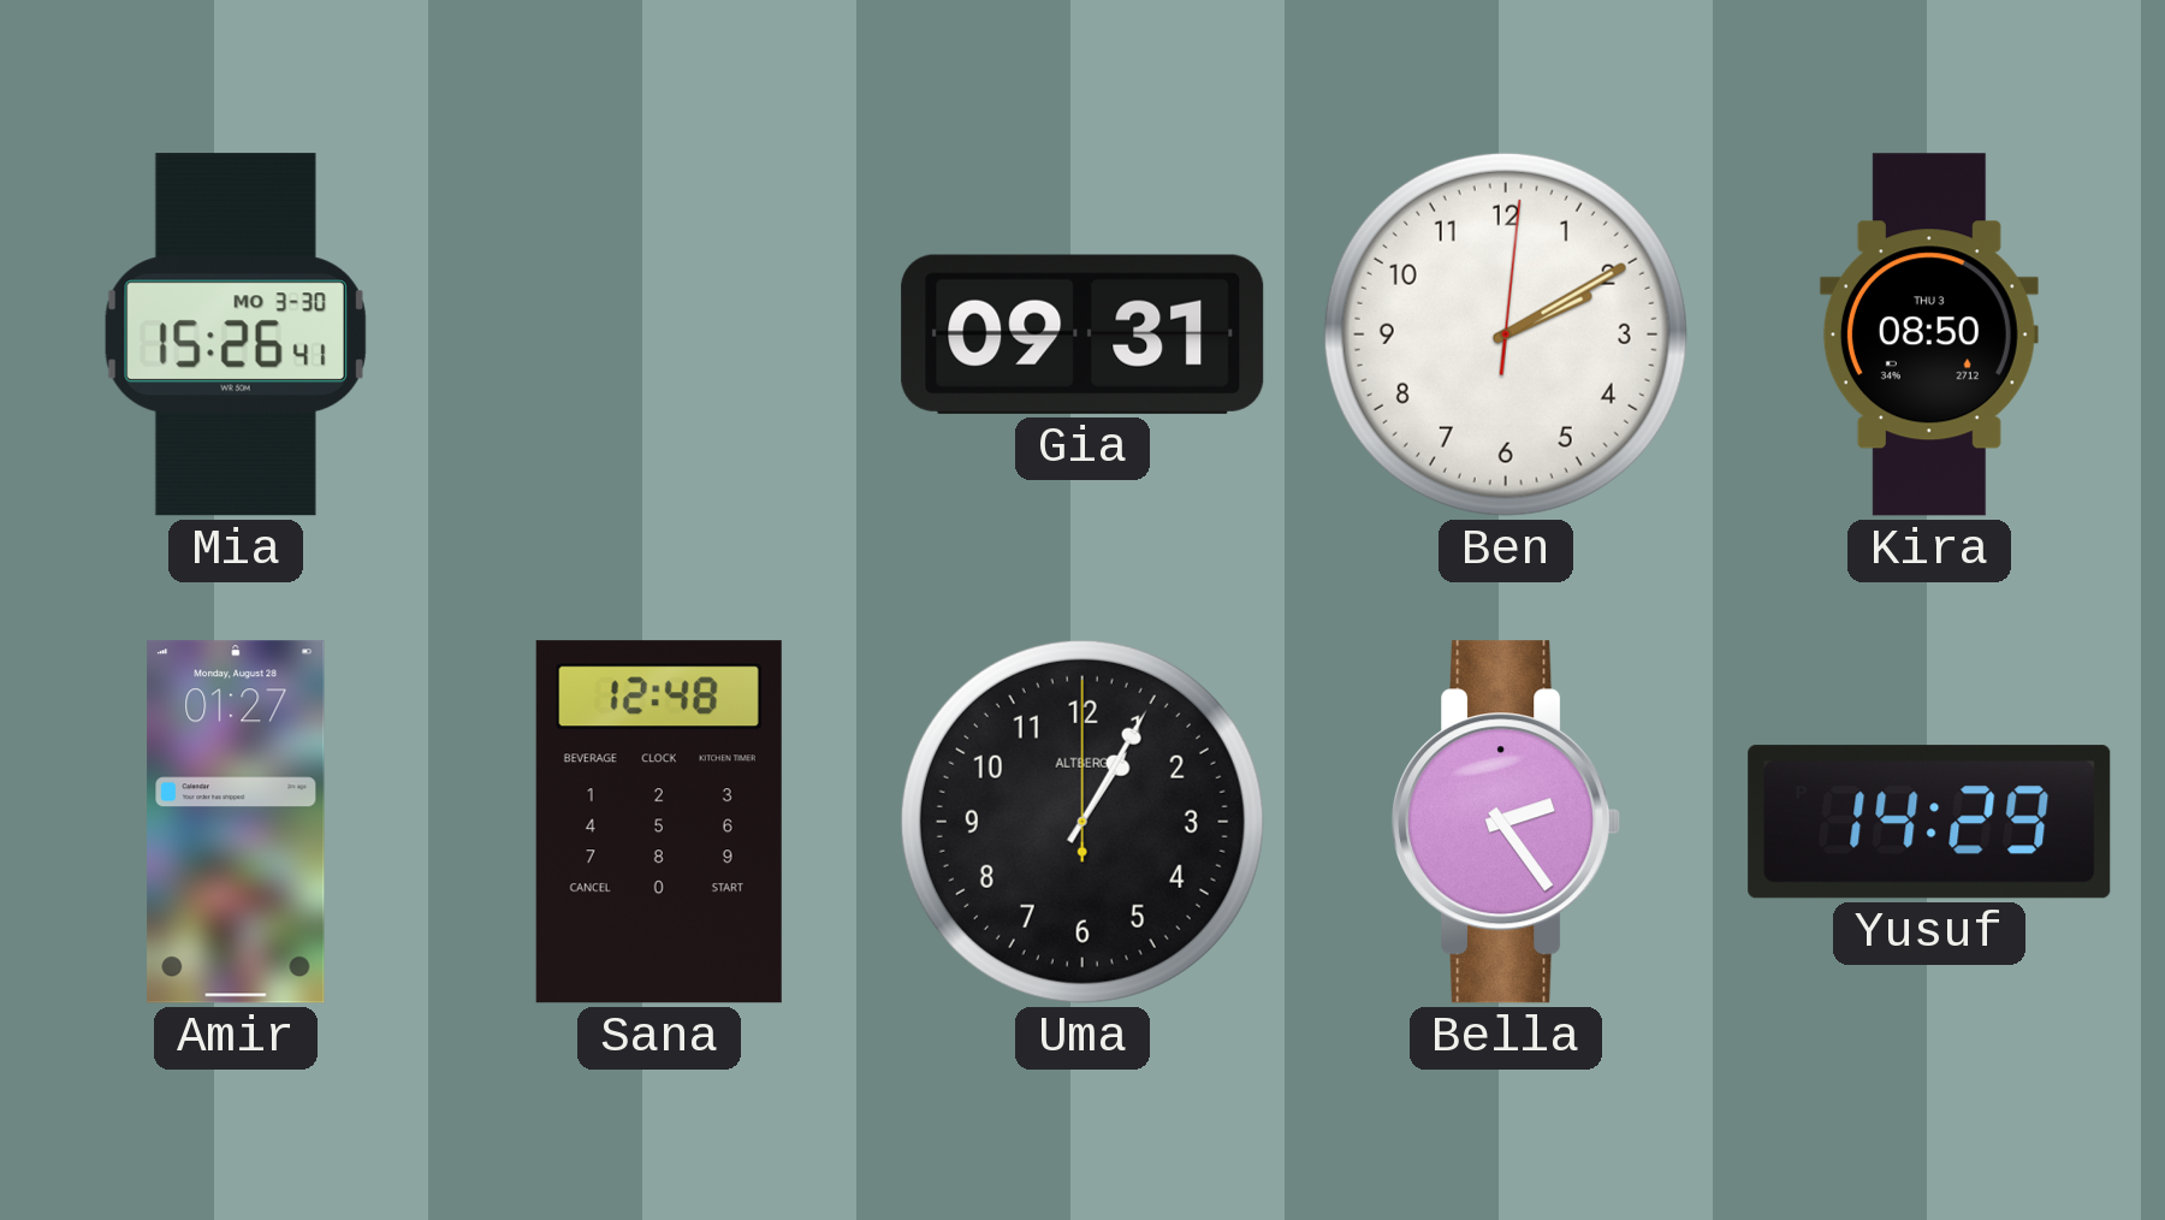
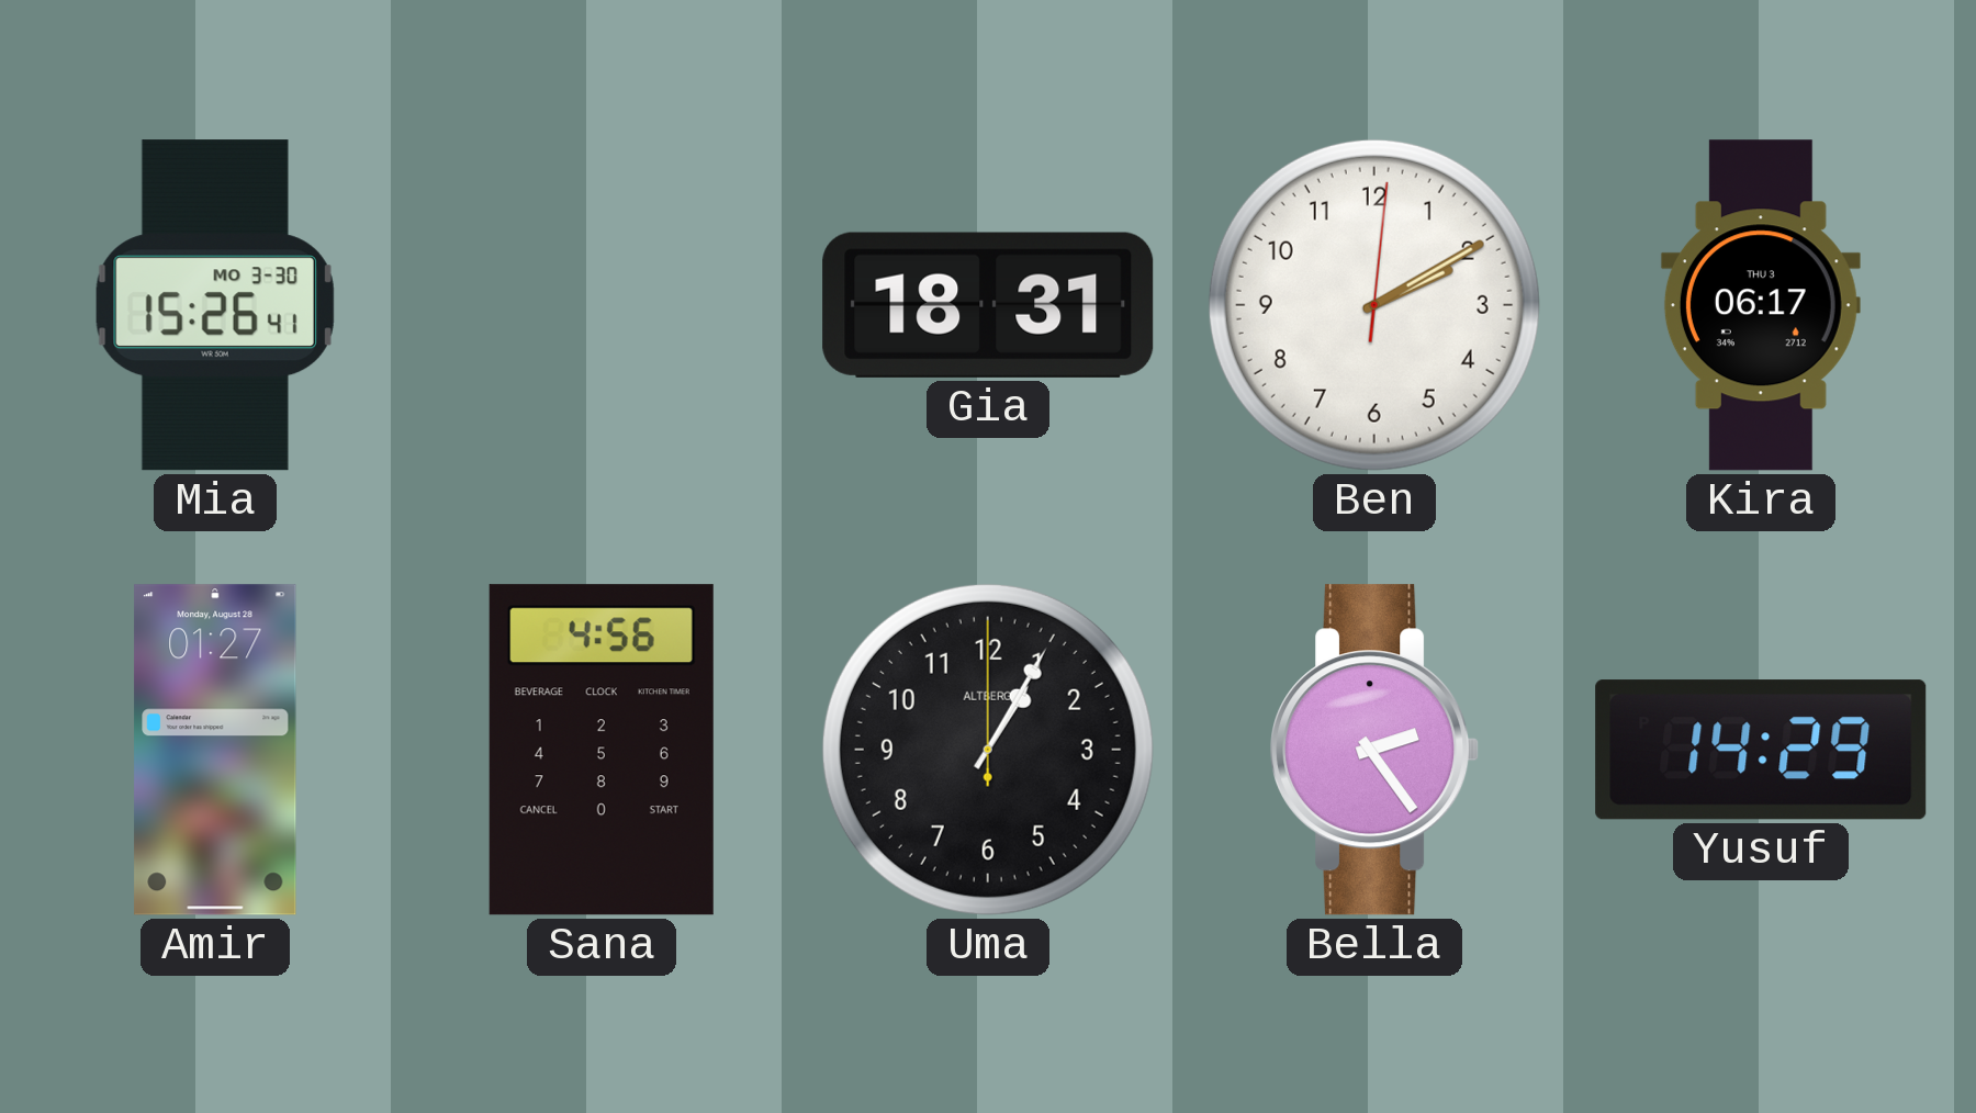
Gia: 09:31 -> 18:31 (988, 305)
Kira: 08:50 -> 06:17 (1761, 305)
Sana: 12:48 -> 4:56 (602, 750)
